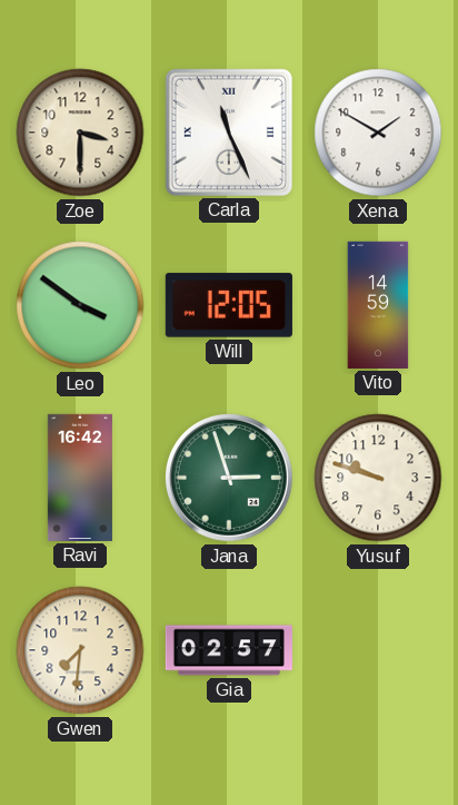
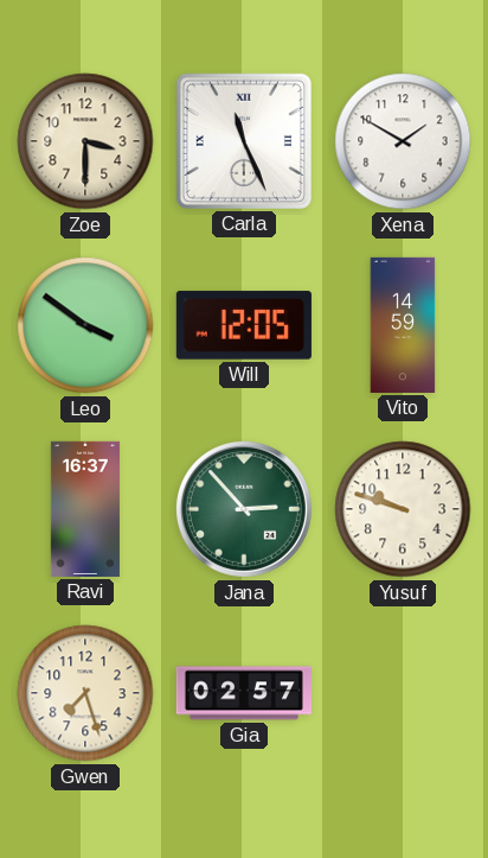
Ravi: 16:42 -> 16:37 (85, 509)
Jana: 2:57 -> 2:53 (244, 509)
Gwen: 7:31 -> 7:27 (85, 693)
